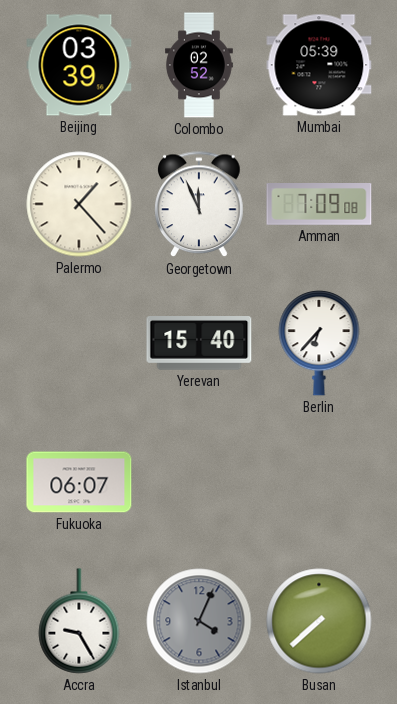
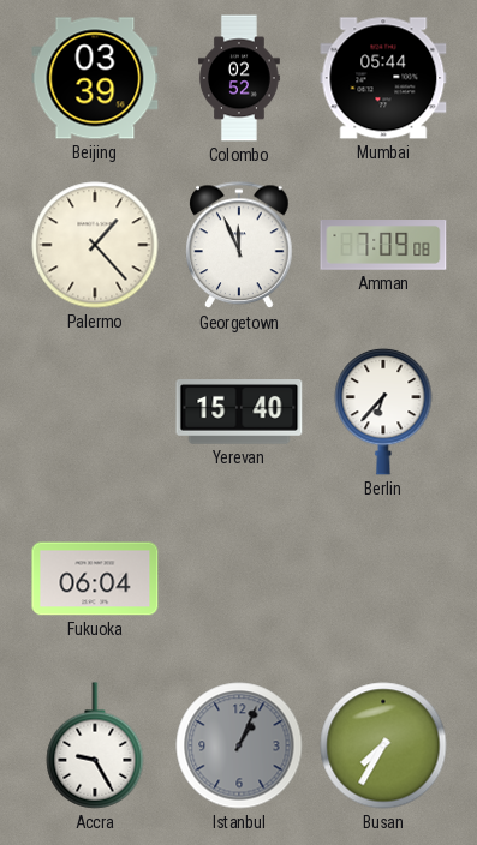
Mumbai: 05:39 -> 05:44 (383, 78)
Fukuoka: 06:07 -> 06:04 (95, 579)
Istanbul: 4:04 -> 1:04 (239, 745)
Busan: 7:38 -> 7:35 (383, 745)
